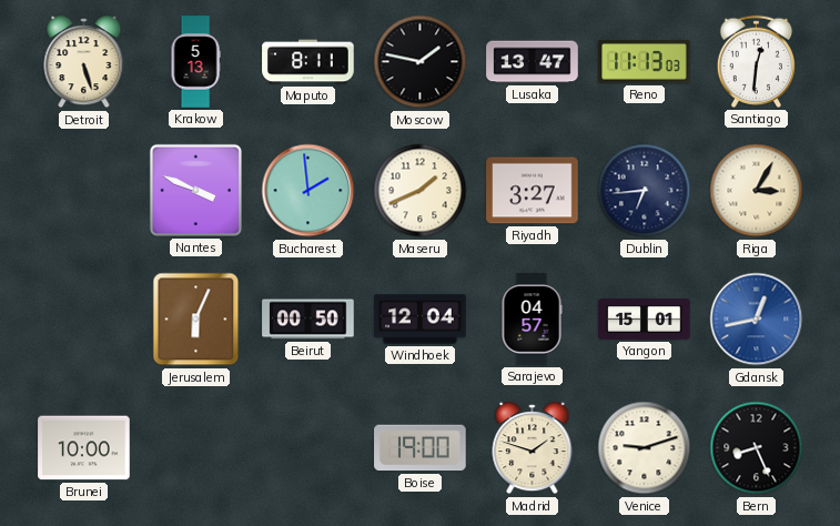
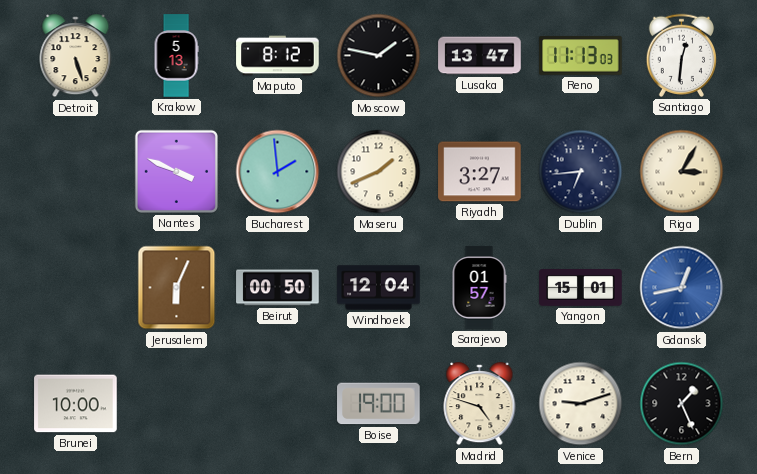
Maputo: 8:11 -> 8:12 (278, 56)
Sarajevo: 04:57 -> 01:57 (479, 288)
Madrid: 1:48 -> 4:48 (480, 404)
Bern: 8:26 -> 1:26 (682, 404)
